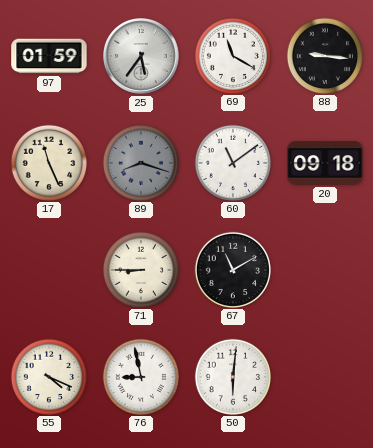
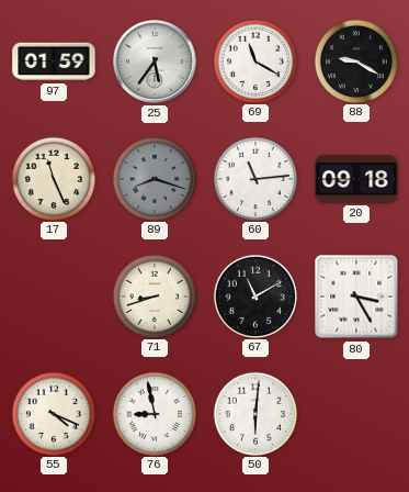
88: 9:16 -> 9:20 (355, 60)
60: 11:09 -> 11:14 (254, 178)
71: 8:45 -> 8:42 (154, 295)
80: none -> 3:25 (356, 297)
